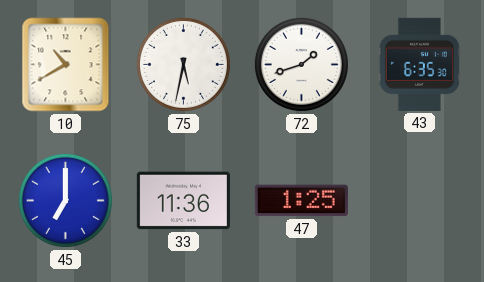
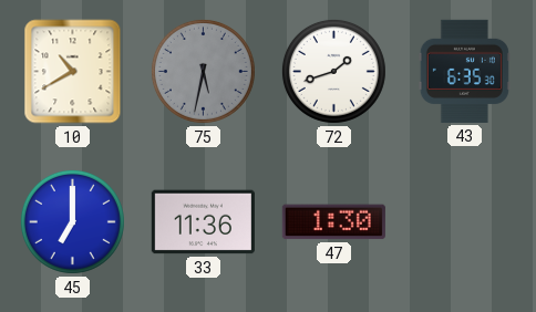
75 dial: white -> grey (203, 71)
47: 1:25 -> 1:30 (333, 222)
